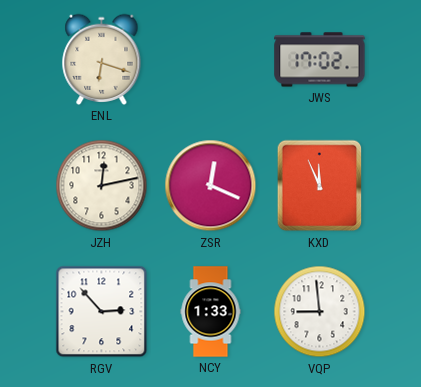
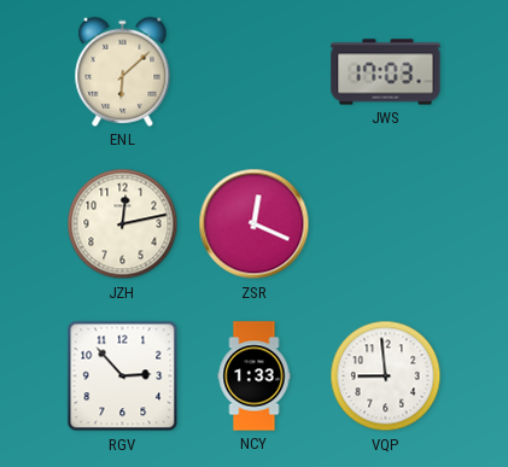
ENL: 6:18 -> 6:08 (123, 71)
JWS: 17:02 -> 17:03 (386, 72)
KXD: 11:56 -> none (320, 186)
